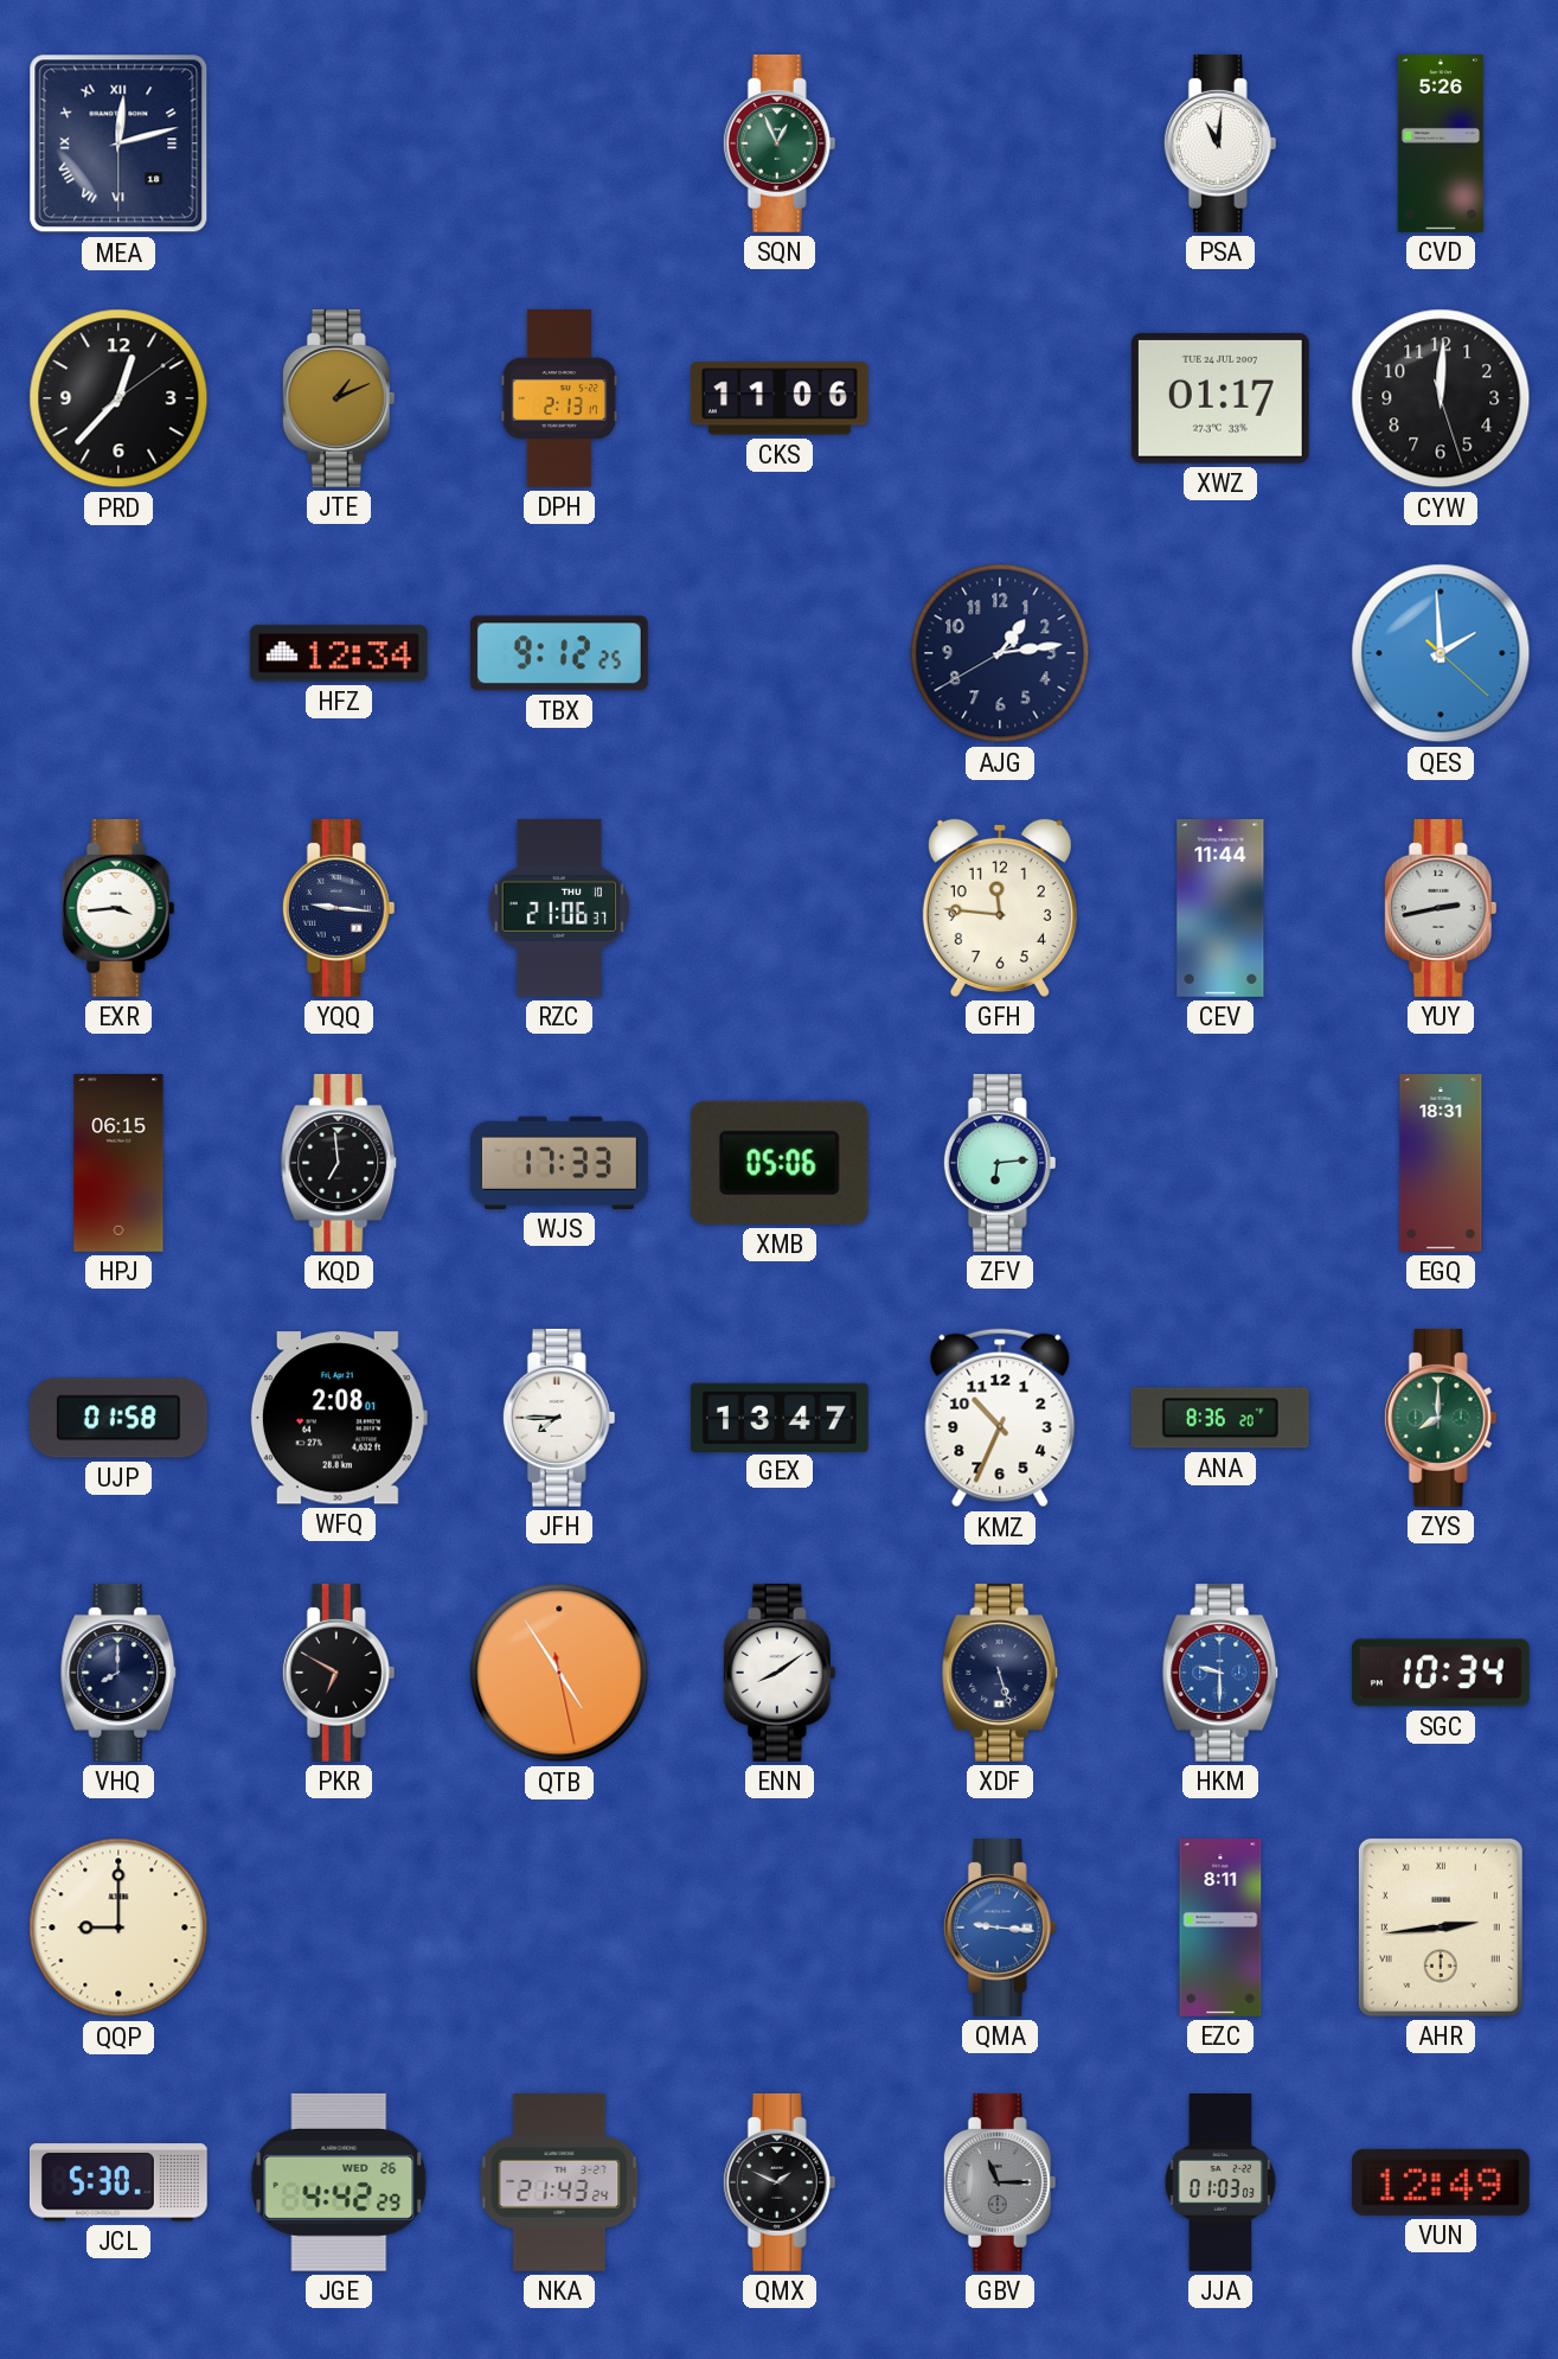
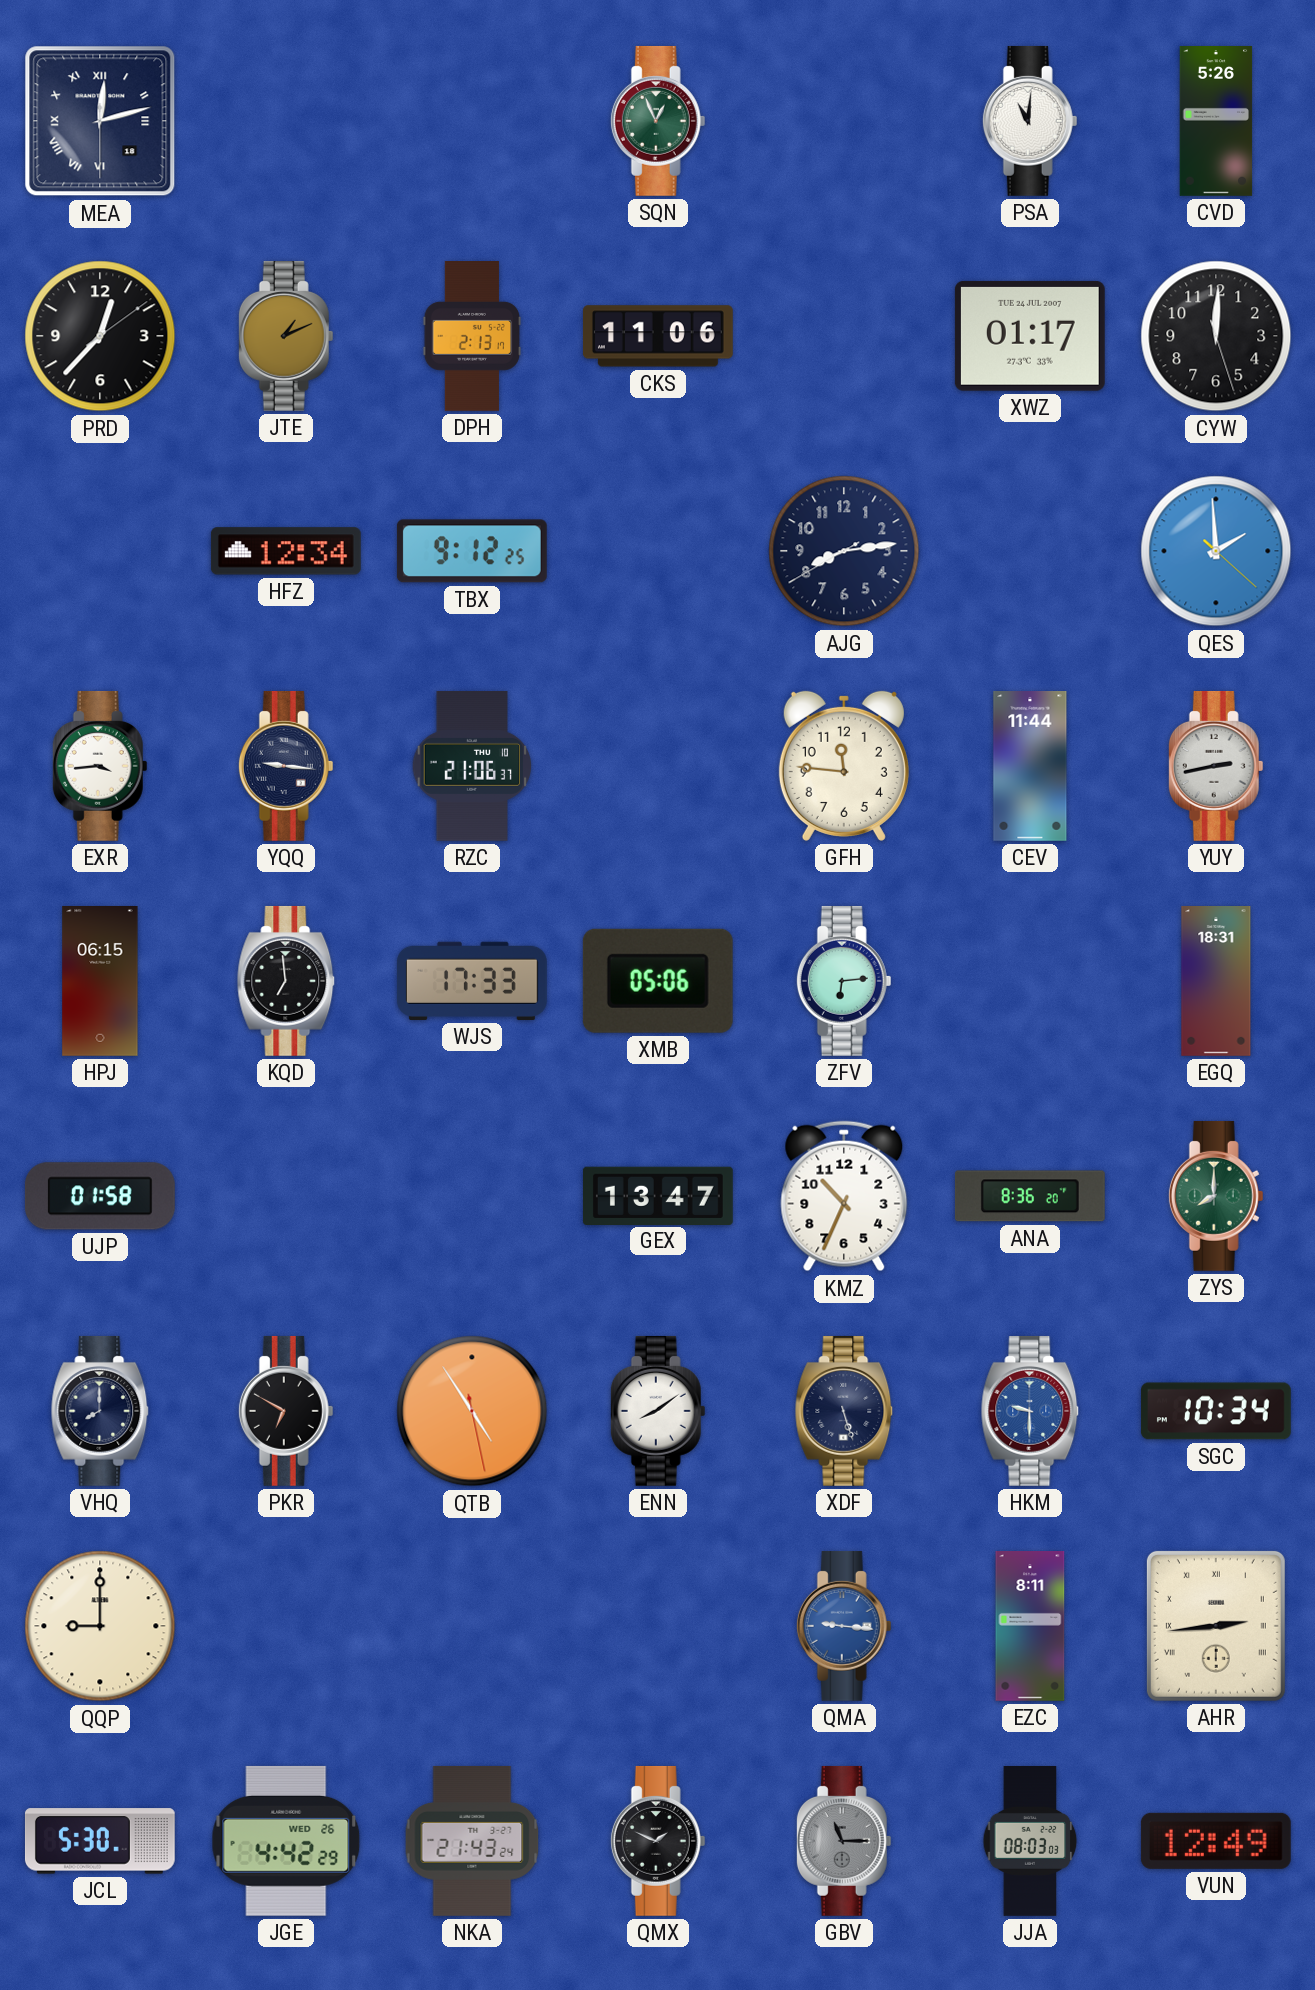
AJG: 1:13 -> 8:13 (844, 551)
WFQ: 2:08 -> none (339, 1418)
JFH: 7:45 -> none (559, 1418)
JJA: 01:03 -> 08:03 (1030, 1842)
